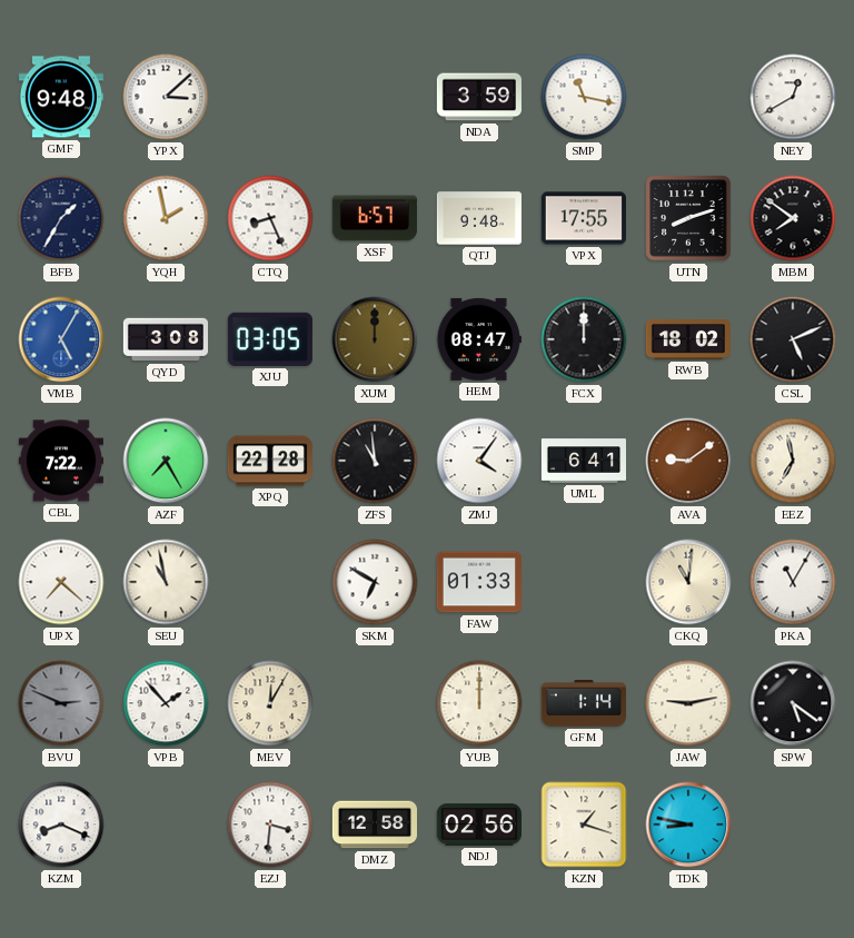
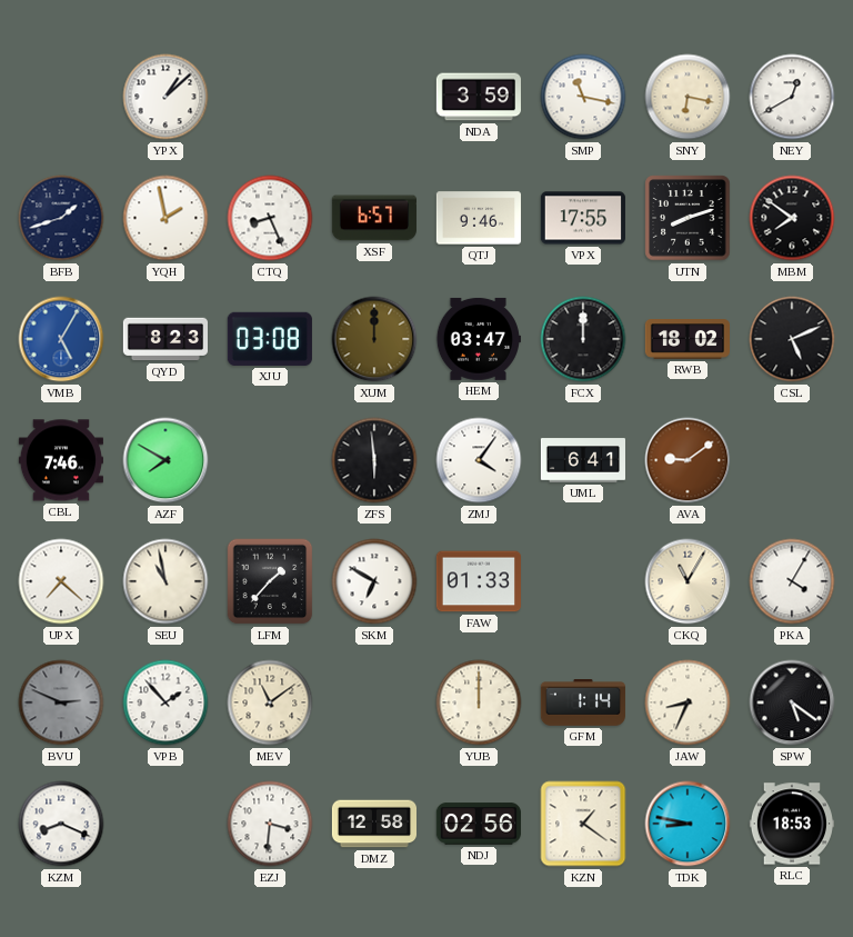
GMF: 9:48 -> none (61, 97)
YPX: 3:08 -> 1:08 (165, 97)
SNY: none -> 6:17 (688, 97)
BFB: 1:35 -> 1:42 (61, 218)
QTJ: 9:48 -> 9:46 (479, 218)
QYD: 3:08 -> 8:23 (164, 339)
XJU: 03:05 -> 03:08 (270, 339)
HEM: 08:47 -> 03:47 (479, 339)
CBL: 7:22 -> 7:46 (61, 460)
AZF: 7:25 -> 7:50 (165, 460)
XPQ: 22:28 -> none (269, 461)
ZFS: 10:59 -> 5:59 (374, 460)
EEZ: 6:58 -> none (793, 461)
LFM: none -> 1:37 (270, 581)
CKQ: 11:01 -> 11:05 (688, 581)
PKA: 11:05 -> 4:05 (792, 581)
MEV: 12:05 -> 11:09 (270, 702)
JAW: 9:13 -> 8:34 (688, 702)
KZN: 1:18 -> 1:21 (583, 824)
RLC: none -> 18:53 (792, 824)
